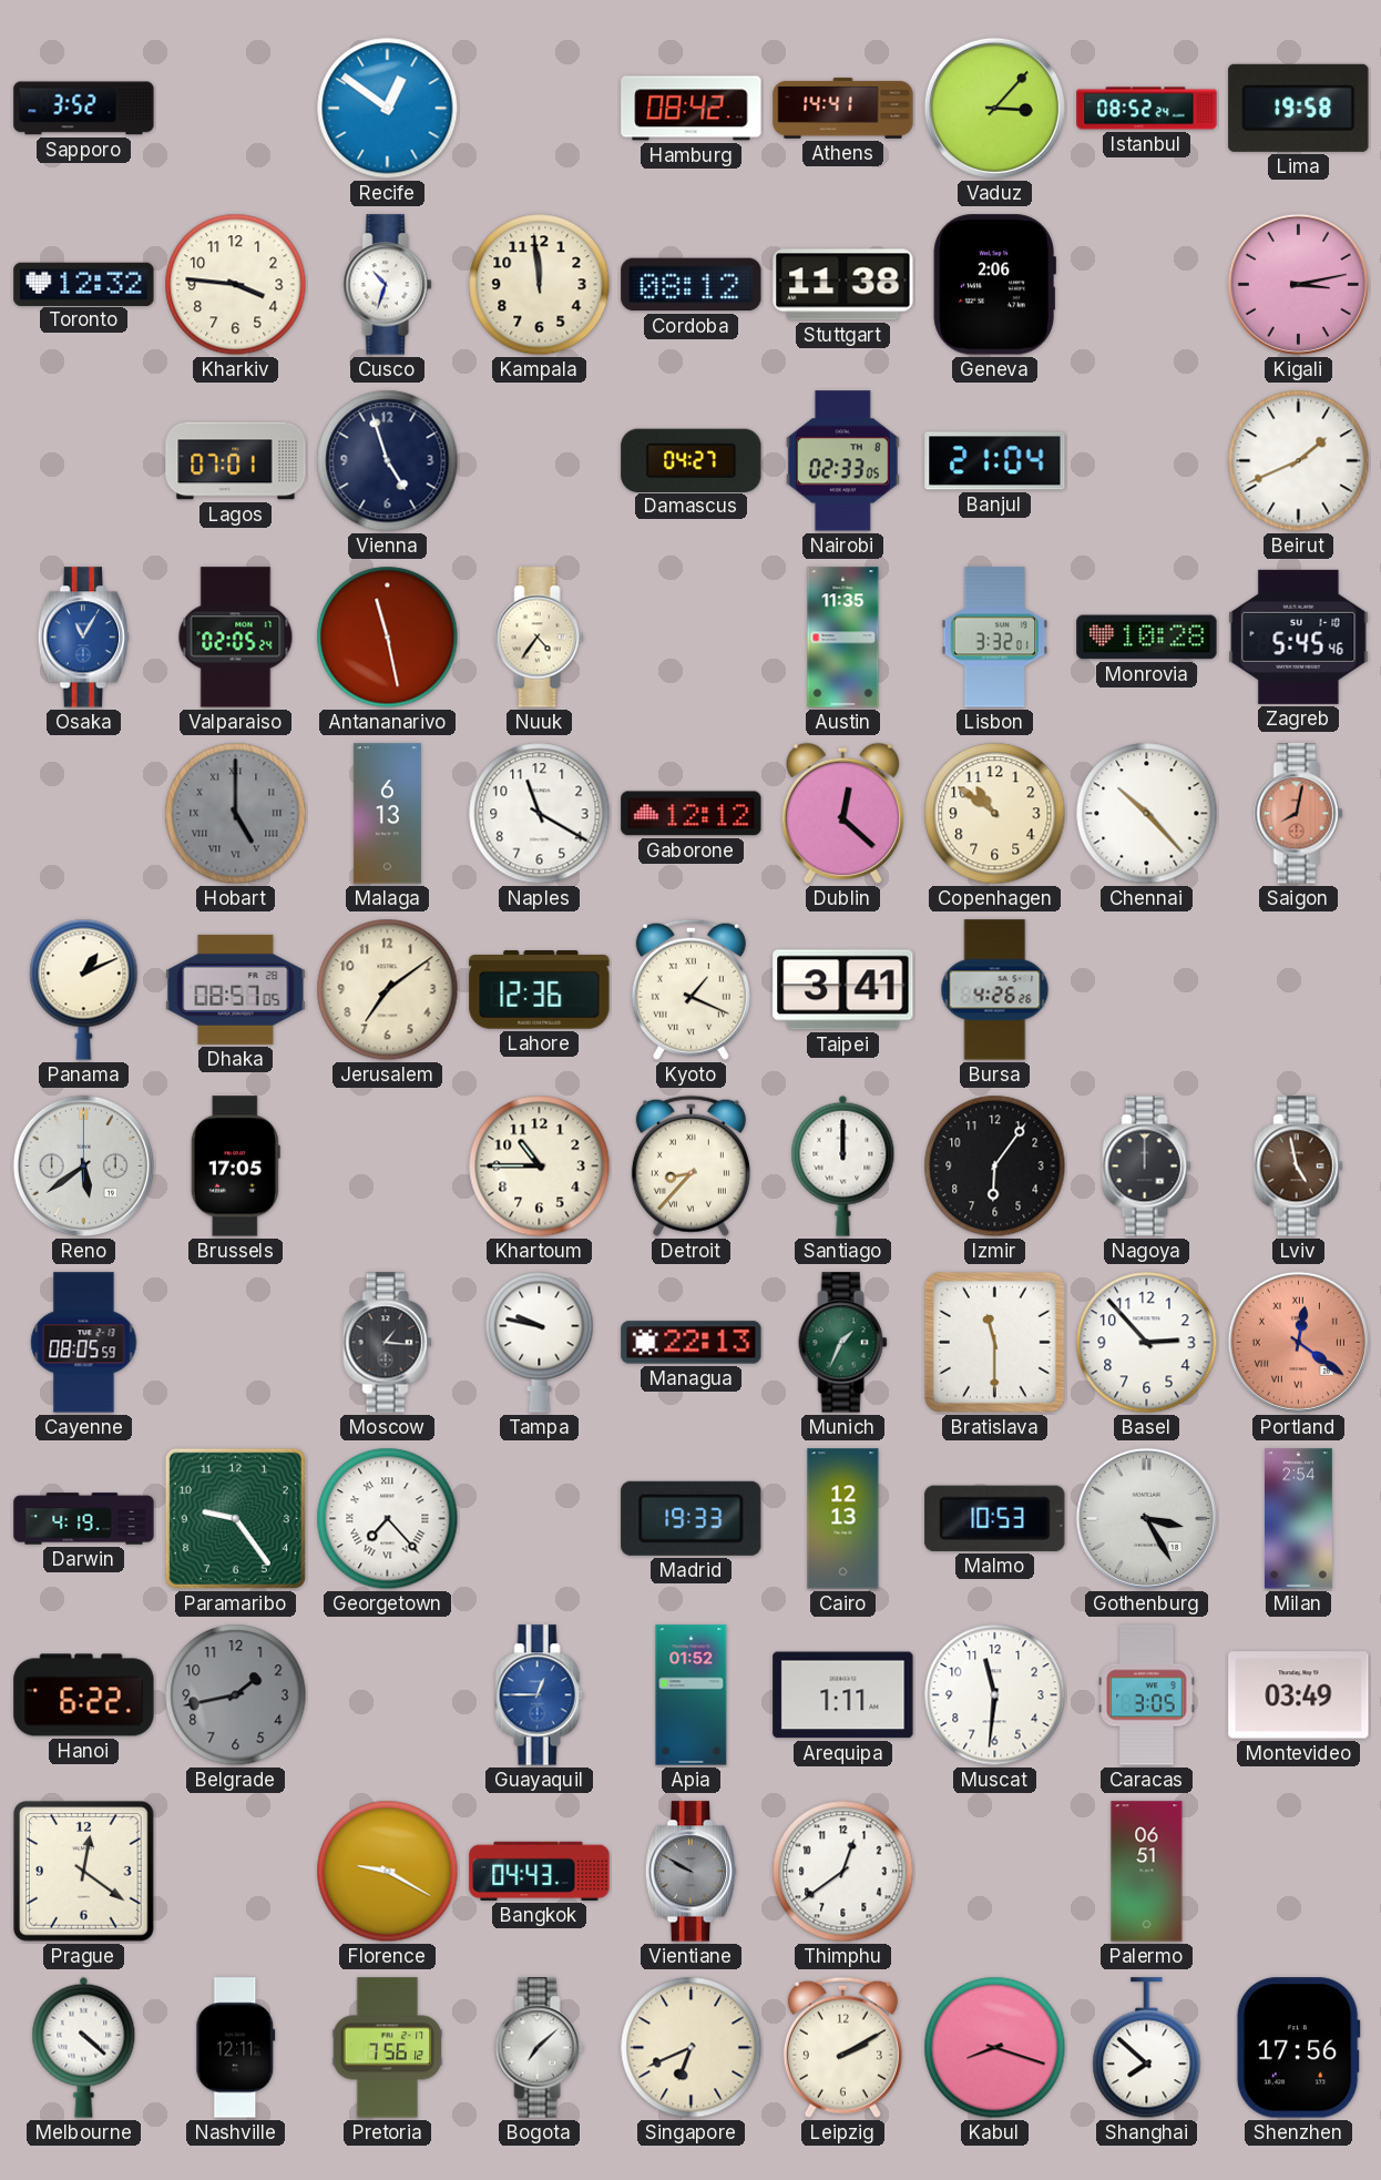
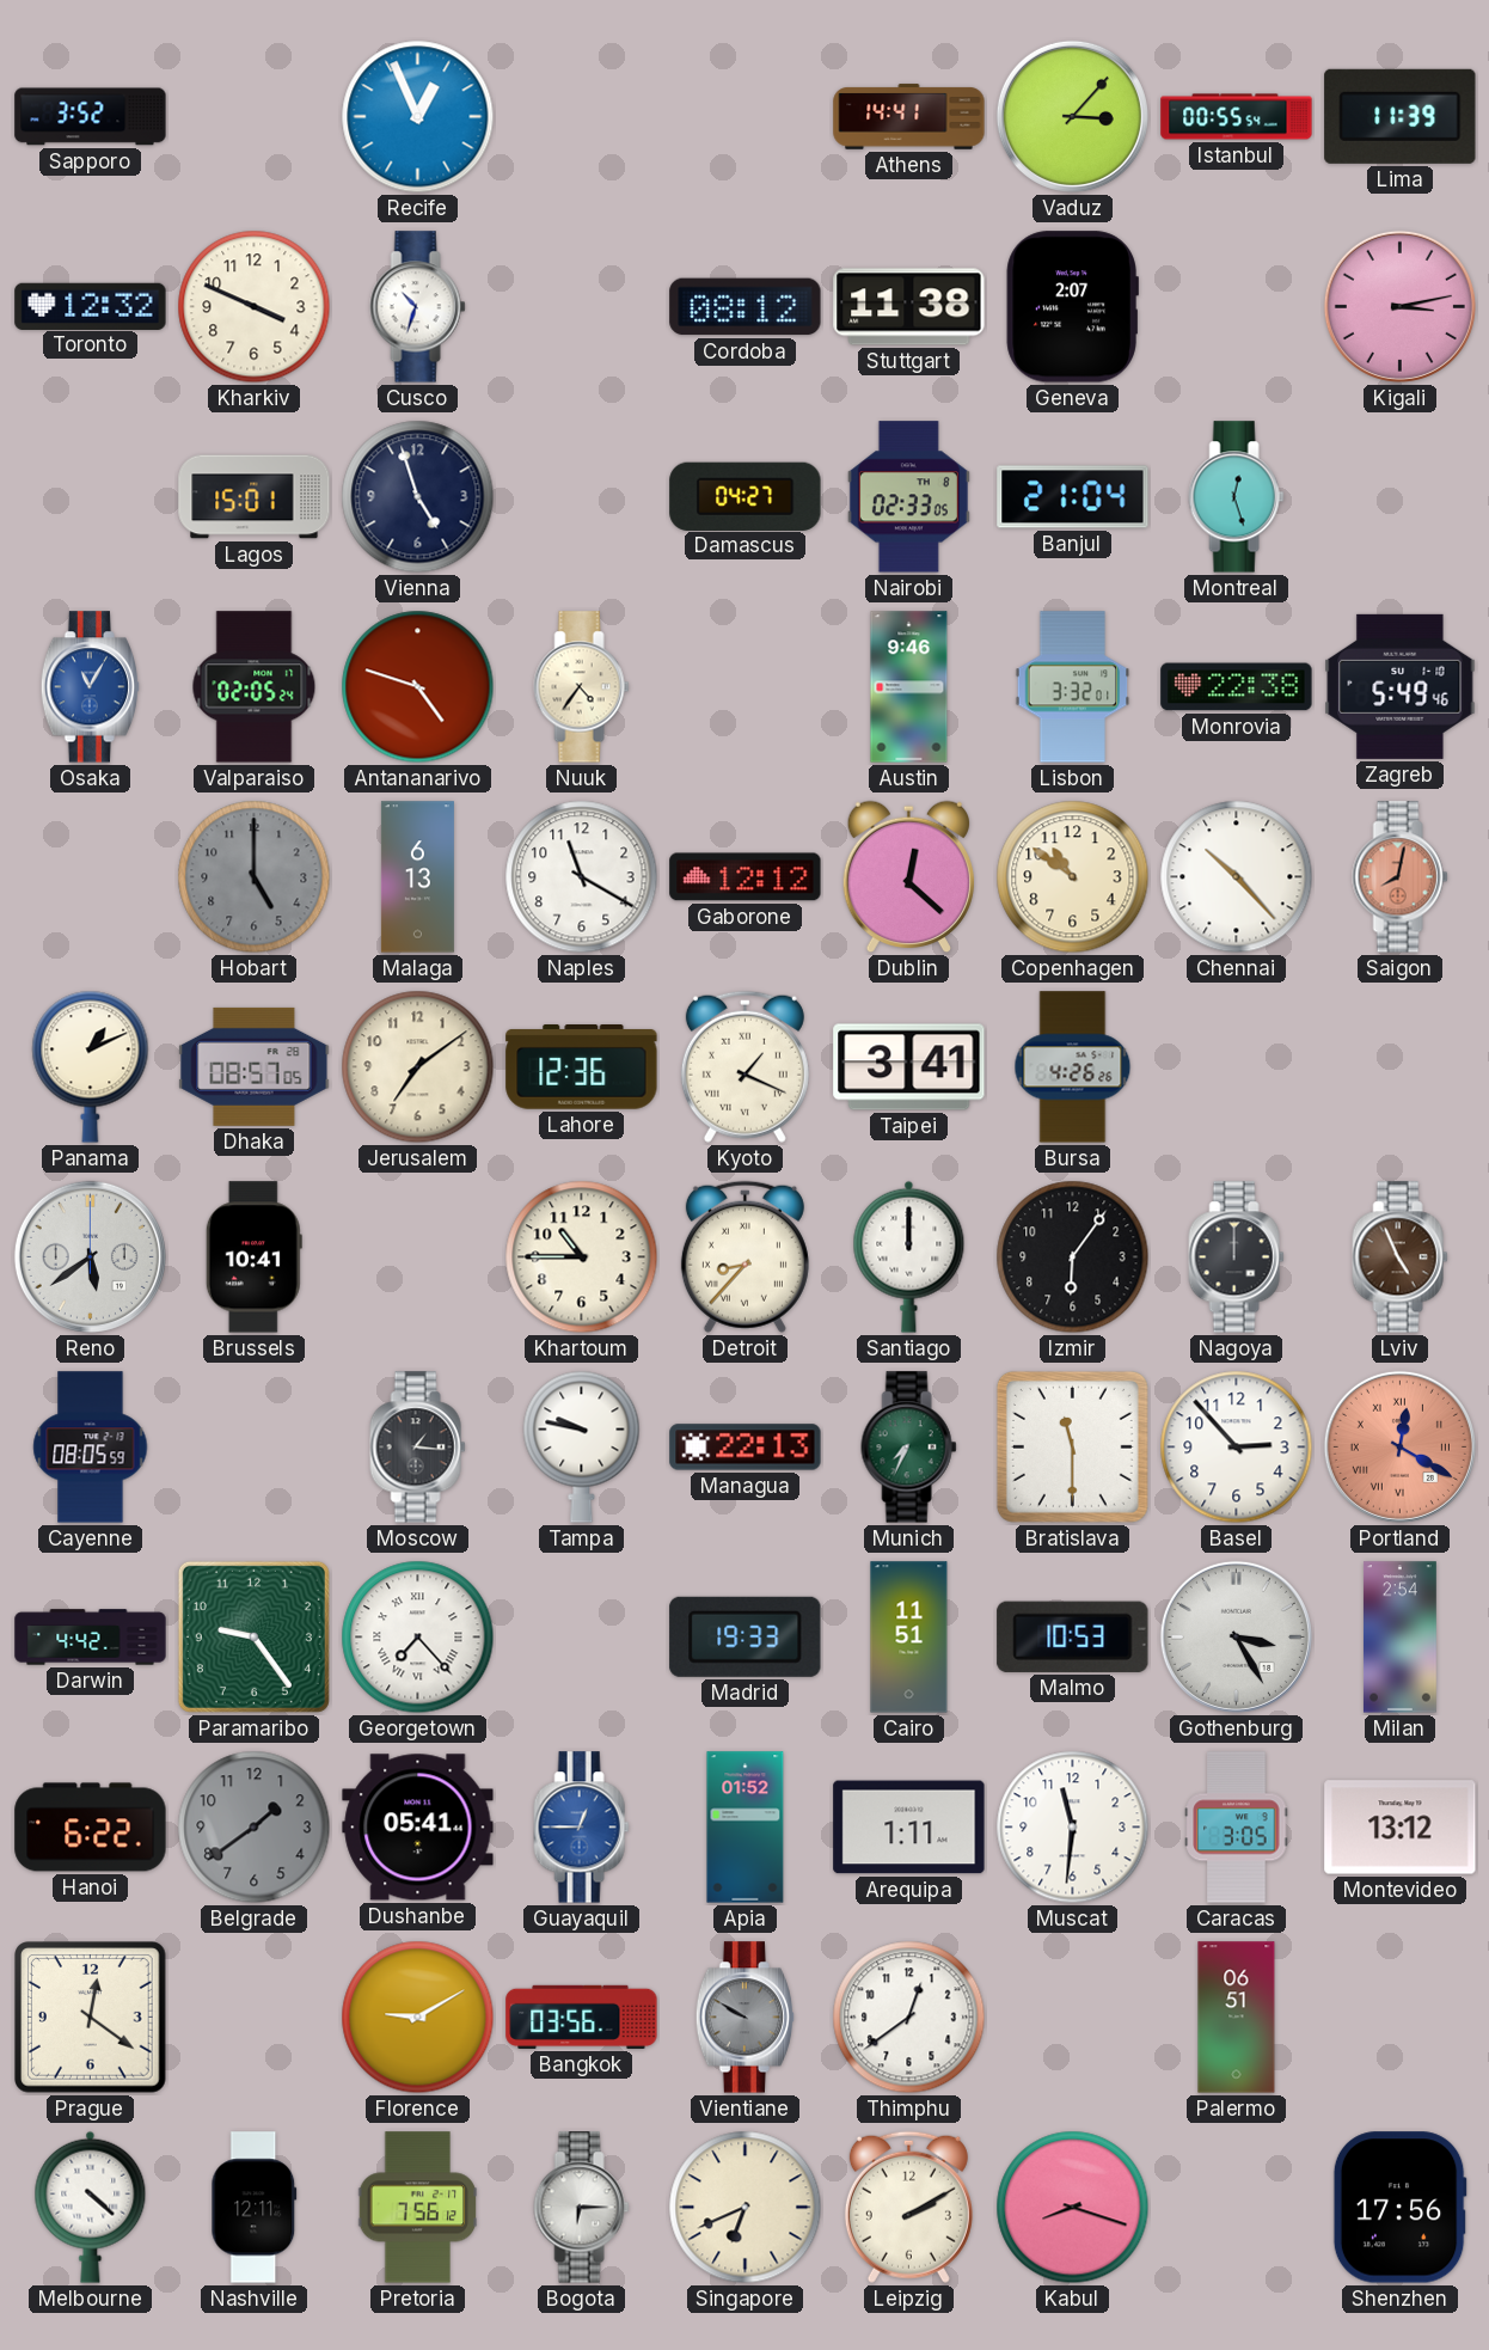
Recife: 12:51 -> 12:56 (418, 117)
Hamburg: 08:42 -> none (692, 109)
Istanbul: 08:52 -> 00:55 (1237, 117)
Lima: 19:58 -> 11:39 (1401, 116)
Kharkiv: 3:46 -> 3:49 (255, 307)
Kampala: 11:59 -> none (540, 285)
Geneva: 2:06 -> 2:07 (1072, 307)
Lagos: 07:01 -> 15:01 (255, 497)
Montreal: none -> 12:27 (1237, 497)
Beirut: 1:41 -> none (1299, 461)
Antananarivo: 11:28 -> 4:48 (418, 687)
Austin: 11:35 -> 9:46 (909, 687)
Monrovia: 10:28 -> 22:38 (1237, 687)
Zagreb: 5:45 -> 5:49 (1401, 686)
Hobart numerals: Roman -> Arabic (255, 877)
Brussels: 17:05 -> 10:41 (253, 1257)
Lviv: 4:58 -> 4:56 (1401, 1257)
Munich: 1:34 -> 7:34 (909, 1448)
Portland: 12:21 -> 12:20 (1399, 1446)
Darwin: 4:19 -> 4:42 (91, 1638)
Cairo: 12:13 -> 11:51 (909, 1638)
Belgrade: 1:43 -> 1:39 (255, 1828)
Dushanbe: none -> 05:41 (418, 1828)
Montevideo: 03:49 -> 13:12 (1401, 1828)
Florence: 9:20 -> 9:10 (418, 2018)
Bangkok: 04:43 -> 03:56 (582, 2017)
Bogota: 7:08 -> 6:15 (582, 2208)
Shanghai: 7:52 -> none (1147, 2048)
